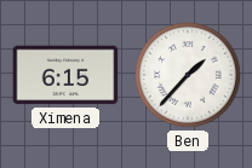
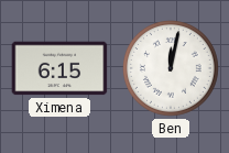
Ben: 1:37 -> 12:02 (172, 69)
